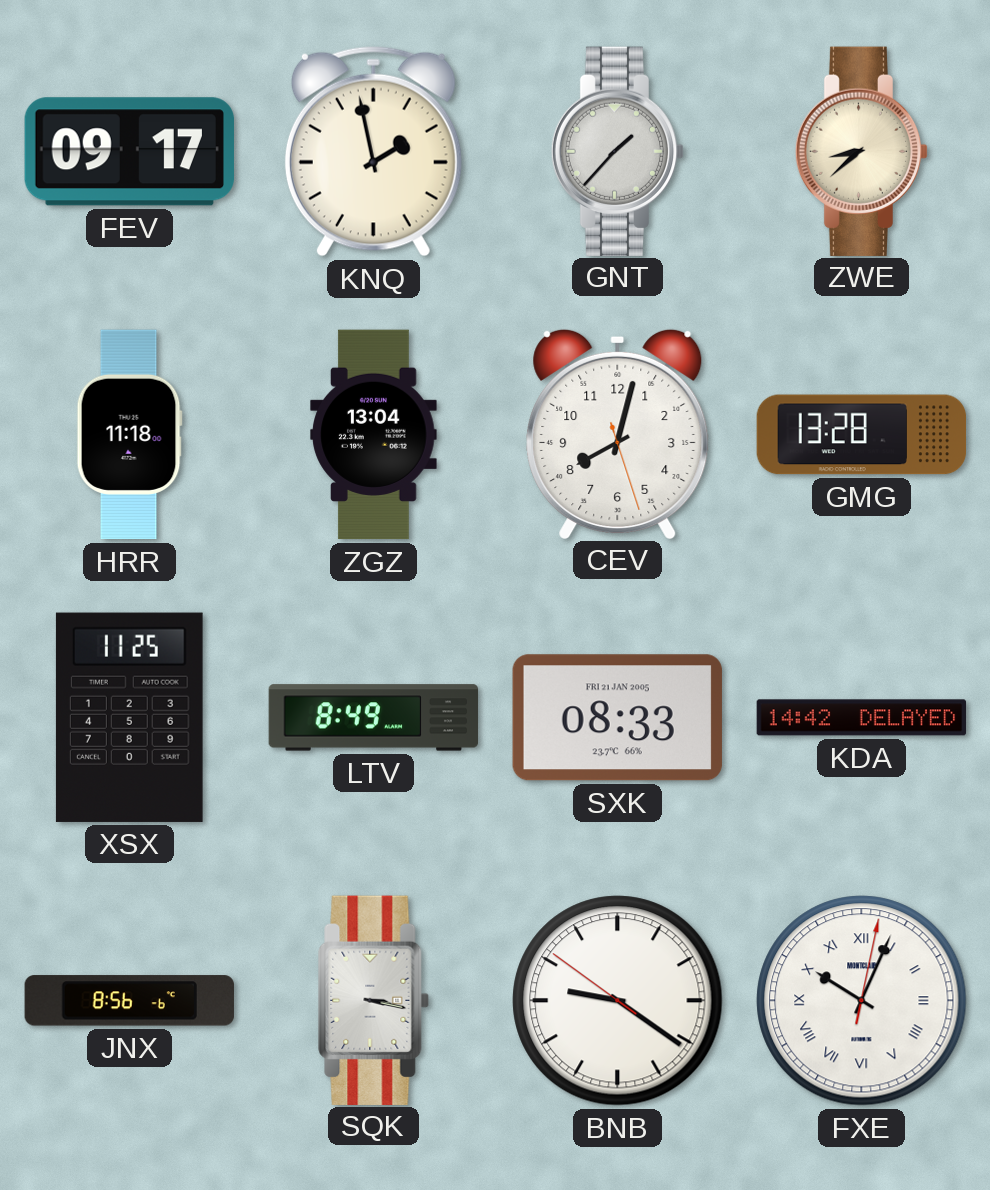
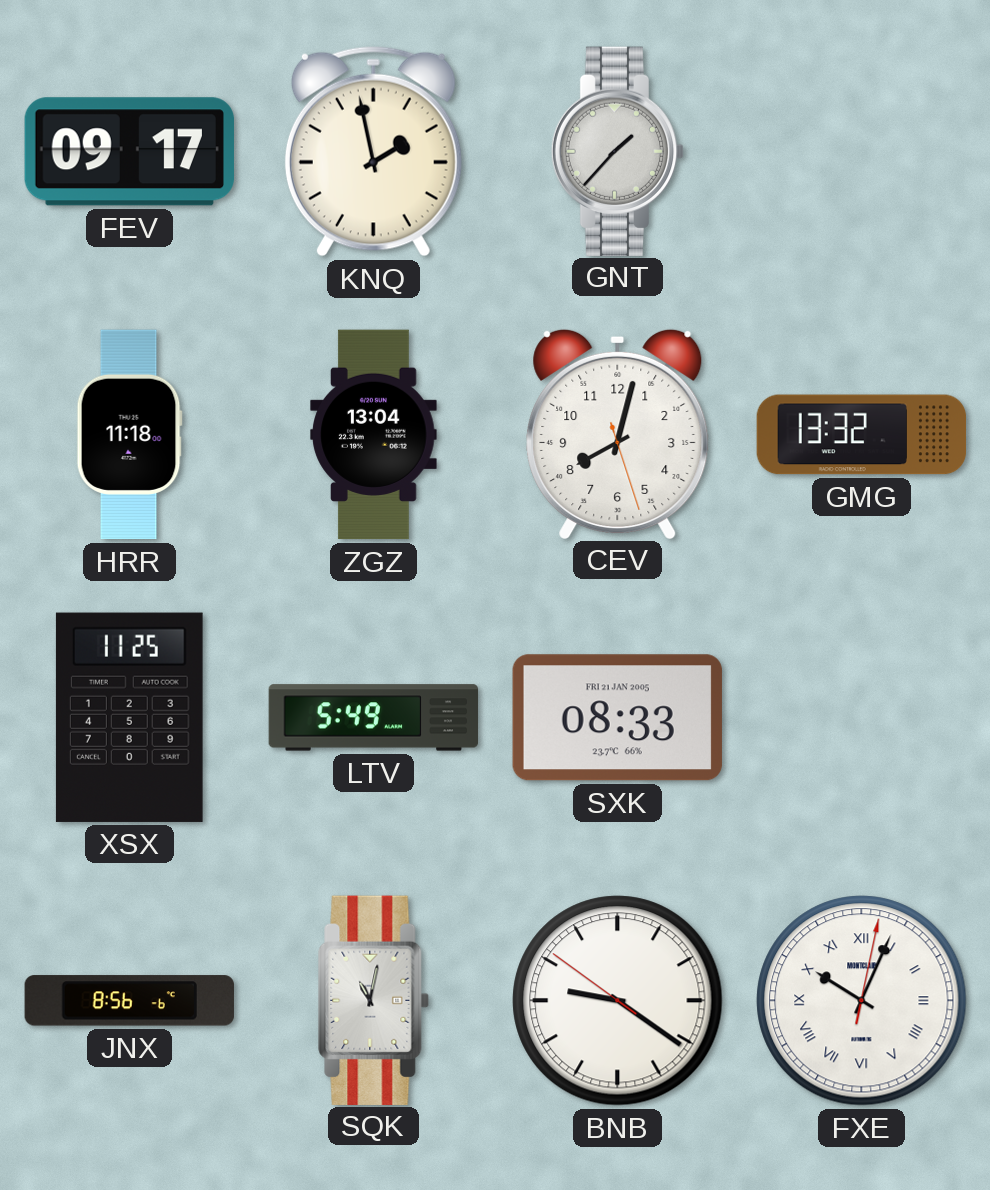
ZWE: 8:38 -> none (862, 151)
GMG: 13:28 -> 13:32 (862, 435)
LTV: 8:49 -> 5:49 (374, 718)
KDA: 14:42 -> none (862, 718)
SQK: 3:17 -> 11:02 (374, 1000)
